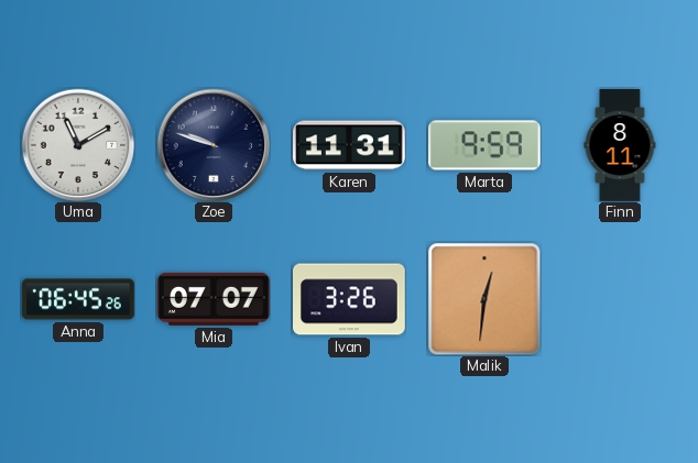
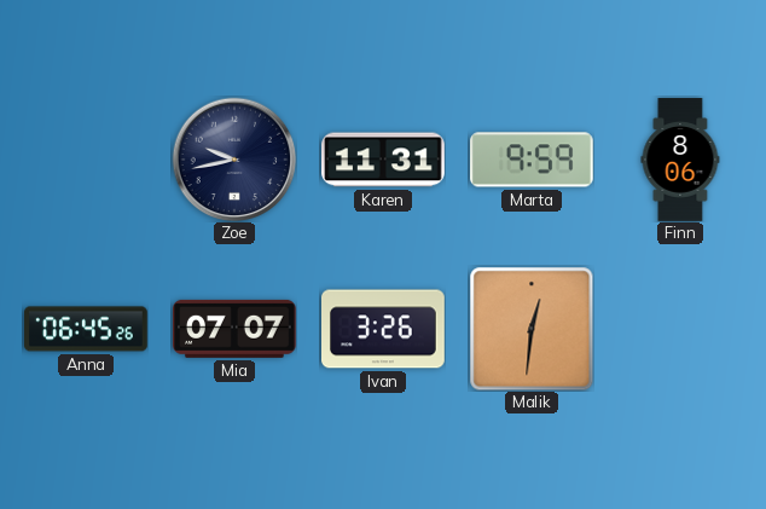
Uma: 11:10 -> none (78, 145)
Zoe: 9:48 -> 9:43 (234, 160)
Finn: 8:11 -> 8:06 (680, 160)
